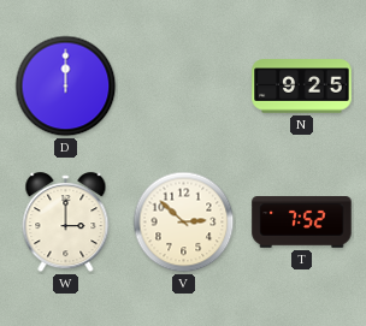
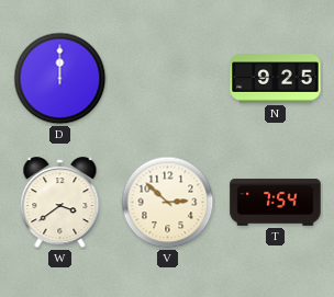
W: 3:00 -> 3:39 (60, 203)
T: 7:52 -> 7:54 (276, 203)
